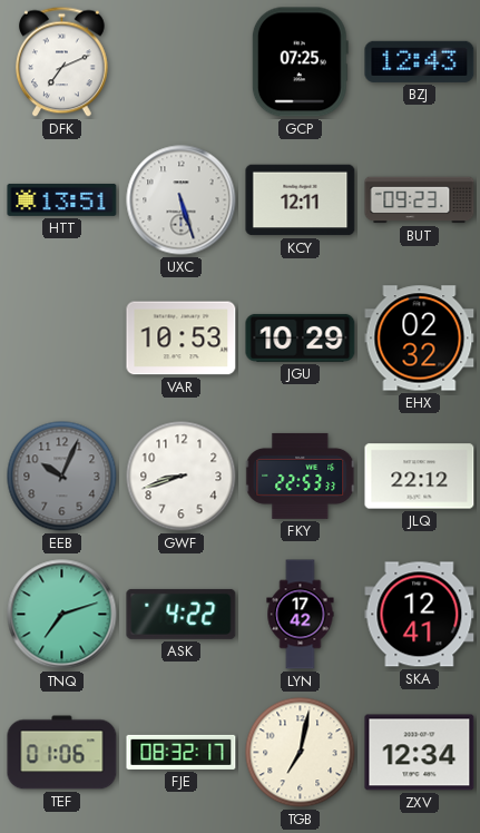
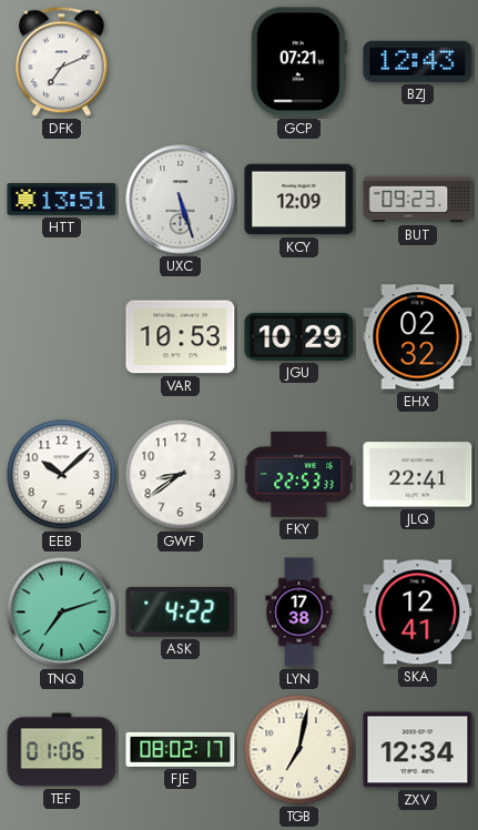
GCP: 07:25 -> 07:21 (298, 62)
KCY: 12:11 -> 12:09 (299, 200)
EEB: 10:04 -> 10:08 (62, 475)
EEB dial: grey -> white (62, 475)
GWF: 8:42 -> 8:39 (181, 475)
JLQ: 22:12 -> 22:41 (418, 475)
LYN: 17:42 -> 17:38 (299, 613)
FJE: 08:32 -> 08:02 (181, 749)
